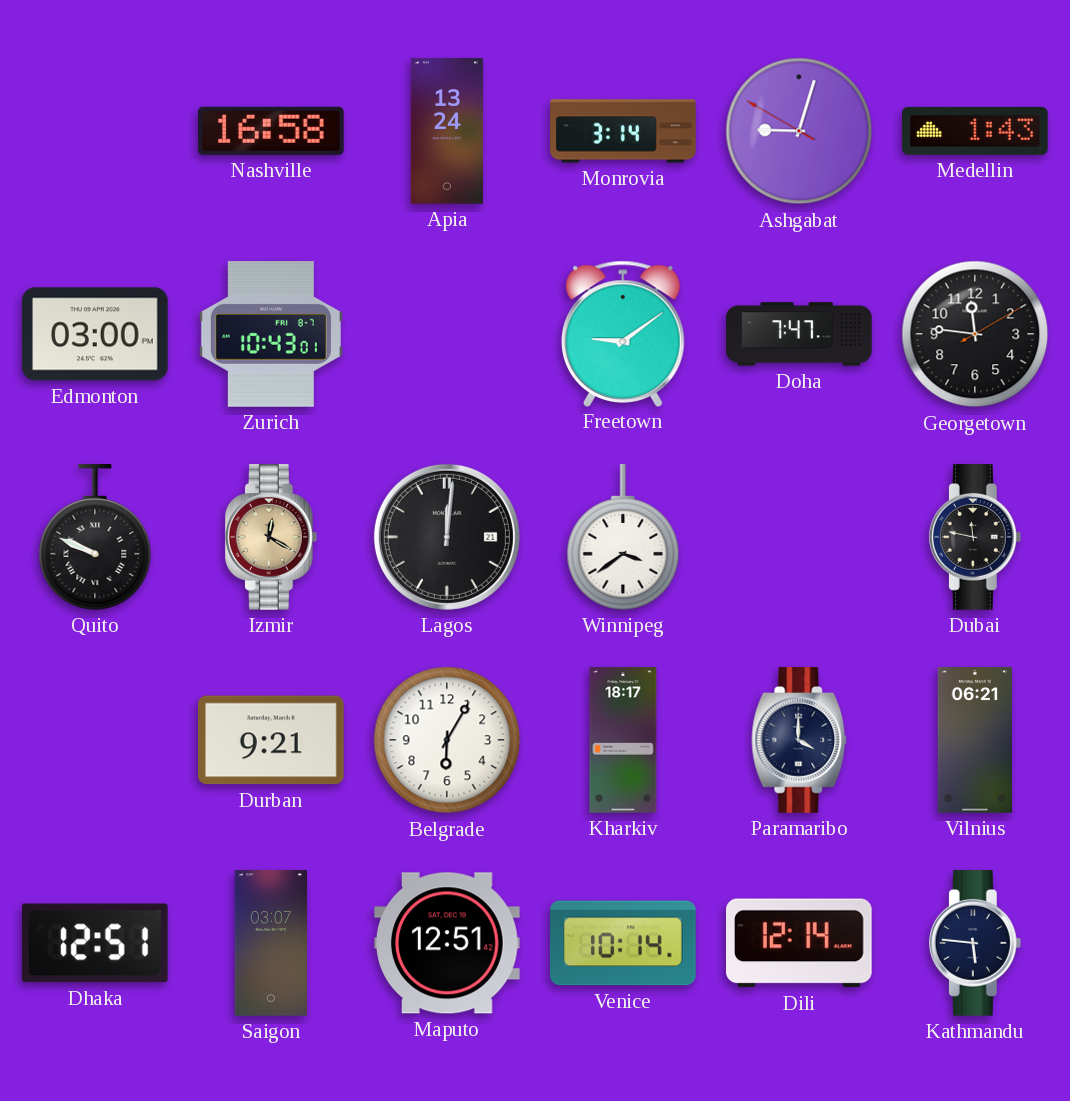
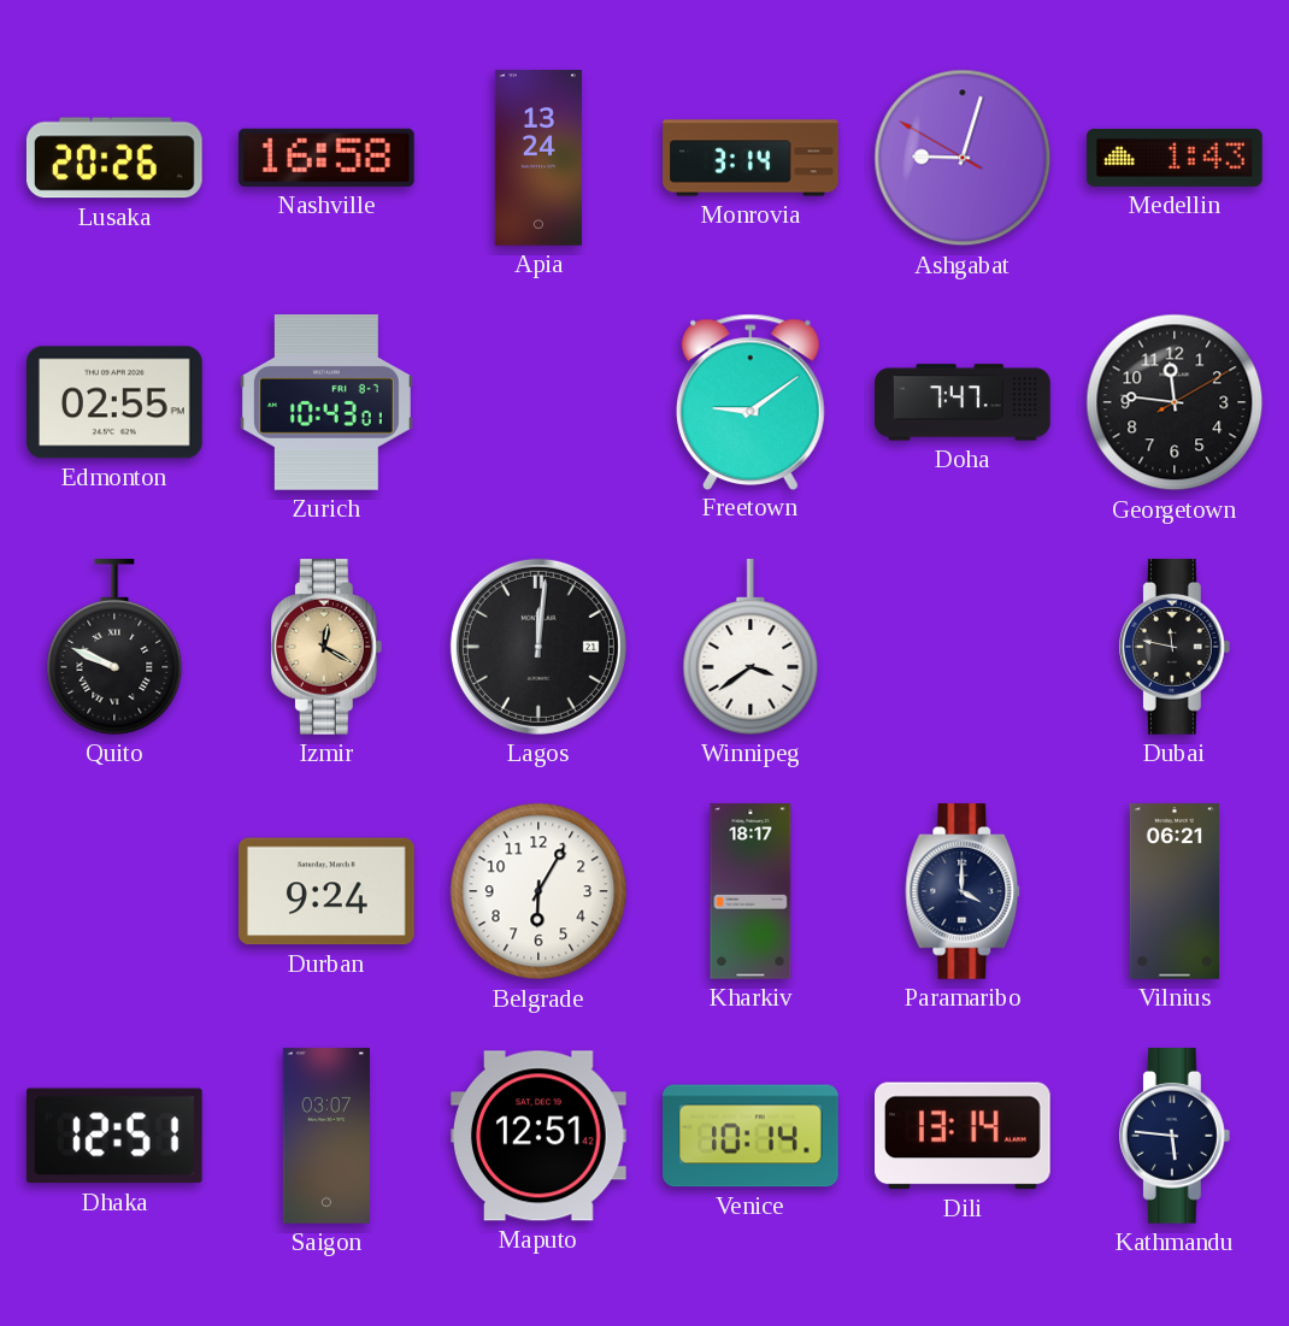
Lusaka: none -> 20:26 (114, 158)
Edmonton: 03:00 -> 02:55 (116, 402)
Durban: 9:21 -> 9:24 (328, 891)
Dili: 12:14 -> 13:14 (964, 1136)
